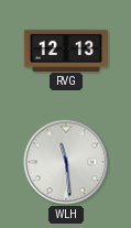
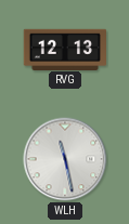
WLH: 11:29 -> 11:28 (65, 159)
